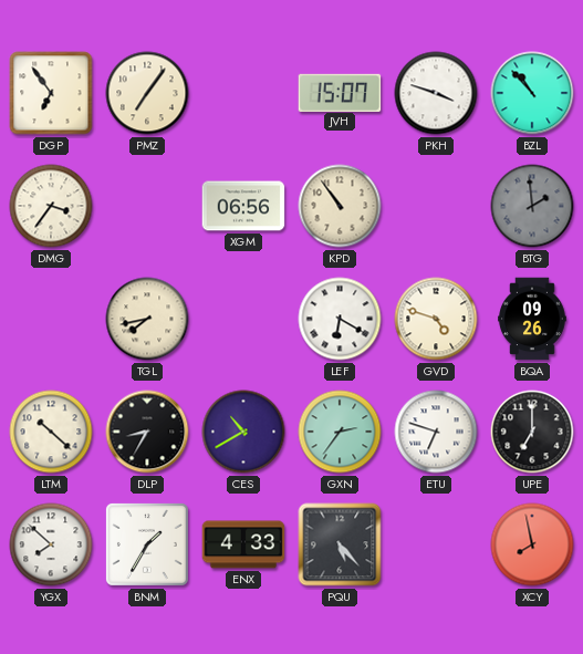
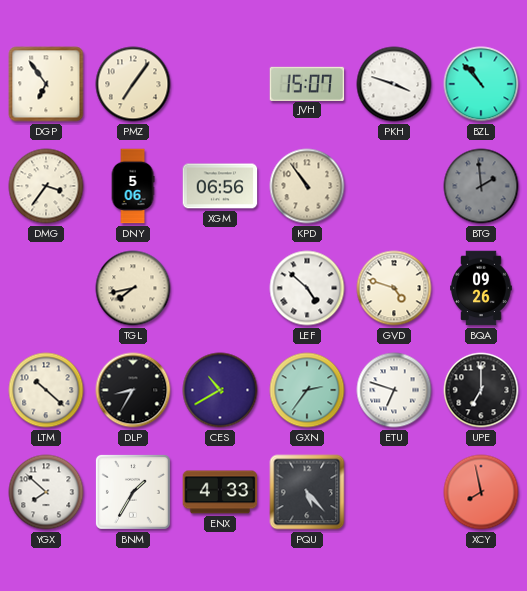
DNY: none -> 5:06 (133, 186)
LEF: 6:20 -> 4:52 (307, 288)
